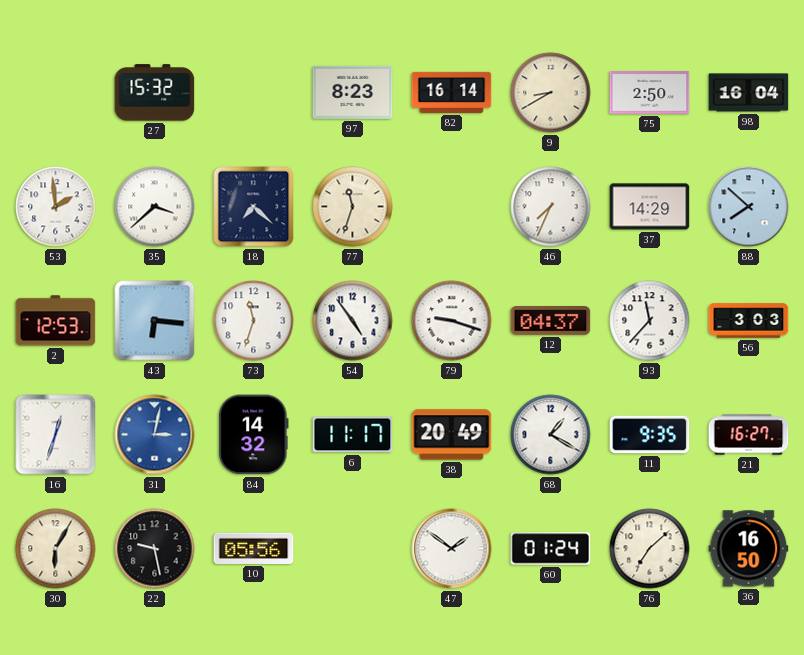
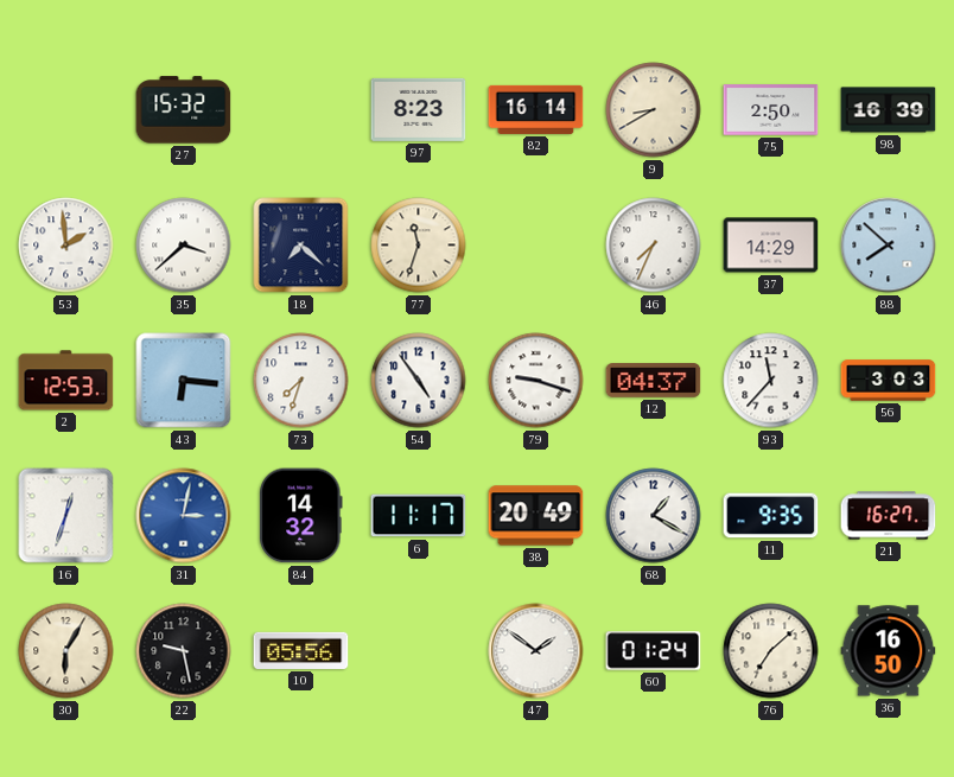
98: 16:04 -> 16:39 (889, 110)
73: 11:33 -> 7:33 (301, 381)
